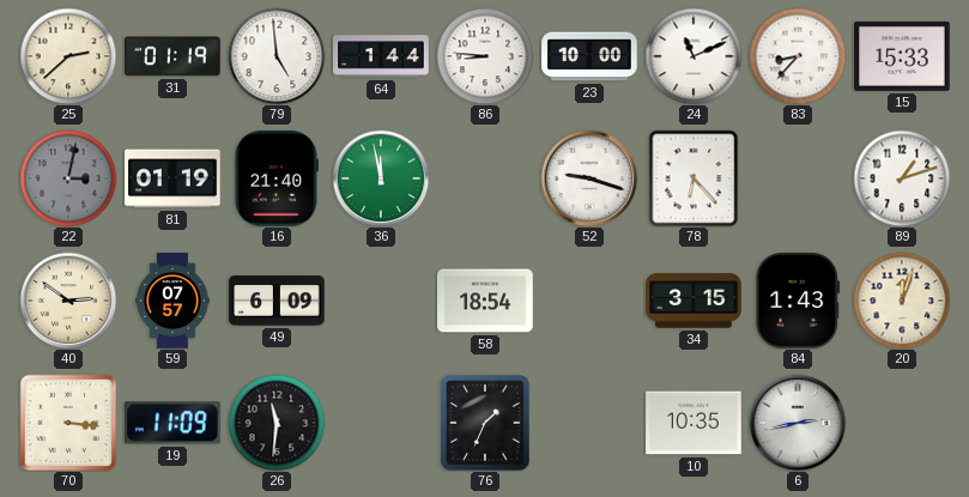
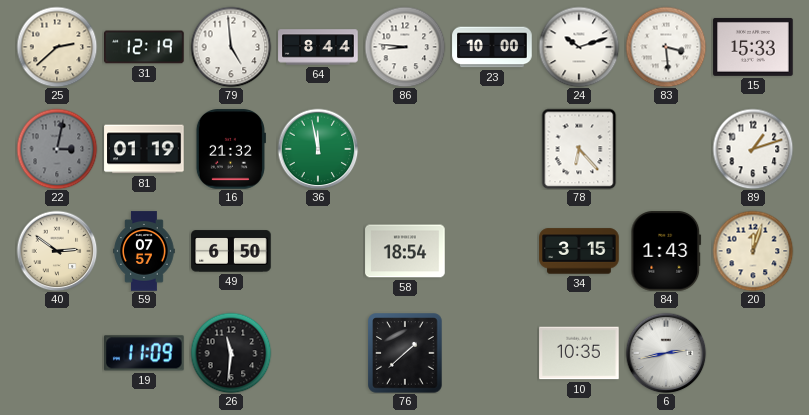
31: 01:19 -> 12:19 (144, 47)
64: 1:44 -> 8:44 (318, 47)
24: 11:11 -> 10:12 (579, 47)
83: 8:37 -> 3:29 (666, 47)
16: 21:40 -> 21:32 (231, 149)
52: 9:18 -> none (589, 178)
49: 6:09 -> 6:50 (231, 251)
70: 3:16 -> none (67, 422)
76: 1:34 -> 1:38 (405, 353)
